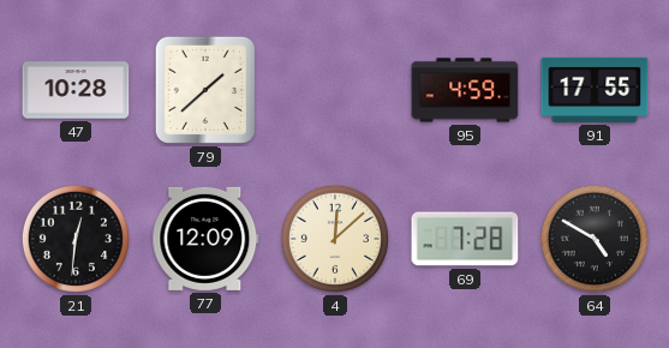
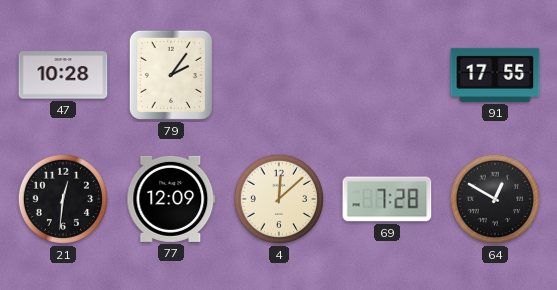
79: 1:38 -> 2:06 (171, 75)
95: 4:59 -> none (465, 90)
64: 4:50 -> 12:50 (495, 199)
